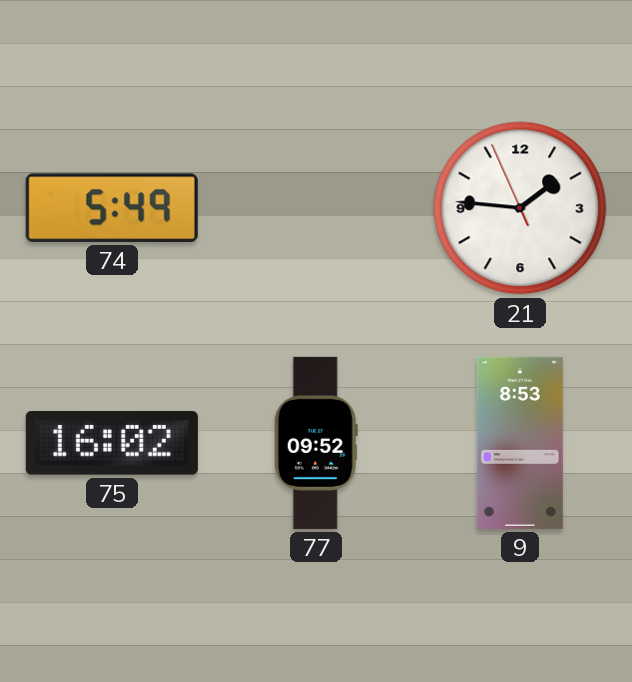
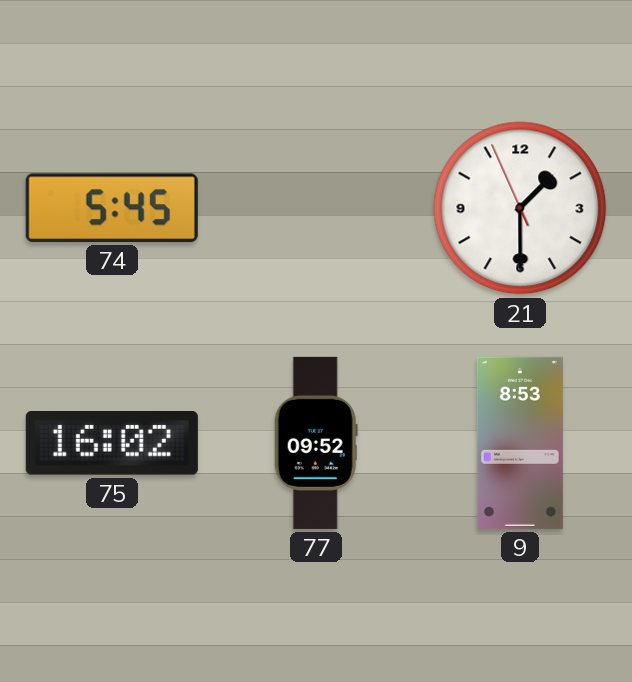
74: 5:49 -> 5:45 (112, 208)
21: 1:45 -> 1:29 (520, 208)
